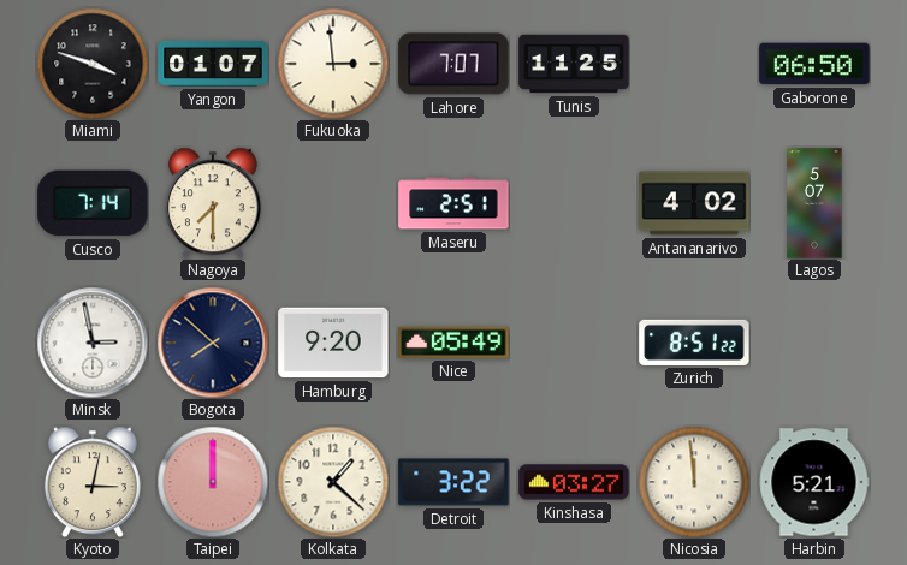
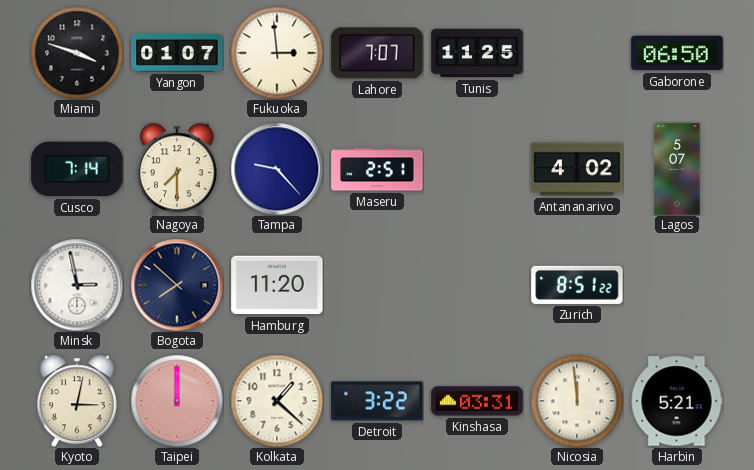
Tampa: none -> 9:23 (277, 169)
Hamburg: 9:20 -> 11:20 (277, 285)
Nice: 05:49 -> none (453, 343)
Kinshasa: 03:27 -> 03:31 (477, 401)
